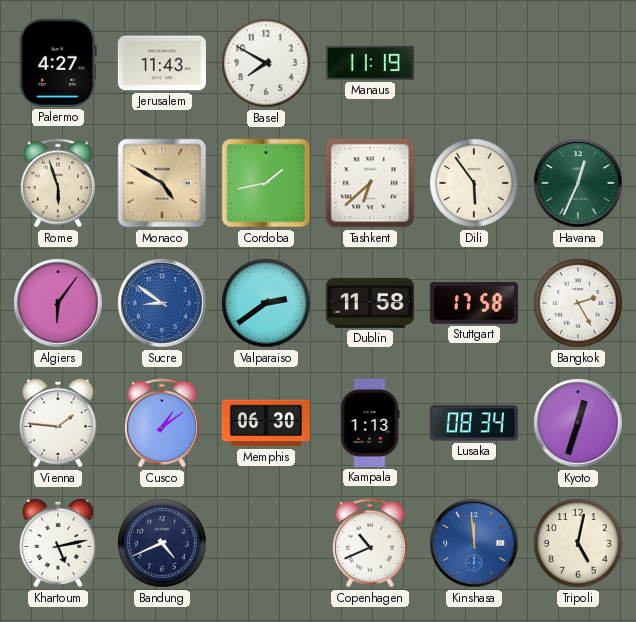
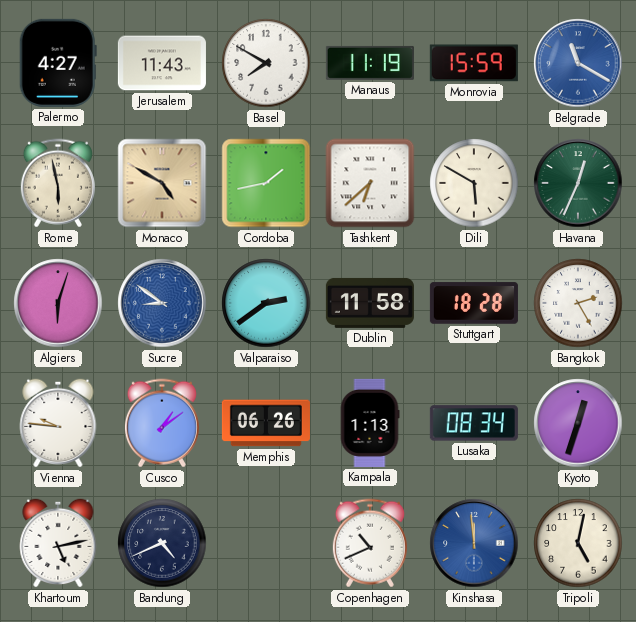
Monrovia: none -> 15:59 (474, 63)
Belgrade: none -> 11:20 (578, 63)
Rome: 5:57 -> 5:58 (58, 183)
Dili: 5:54 -> 5:50 (474, 183)
Algiers: 6:06 -> 6:03 (58, 303)
Stuttgart: 17:58 -> 18:28 (474, 303)
Vienna: 1:46 -> 9:46 (58, 423)
Memphis: 06:30 -> 06:26 (266, 423)
